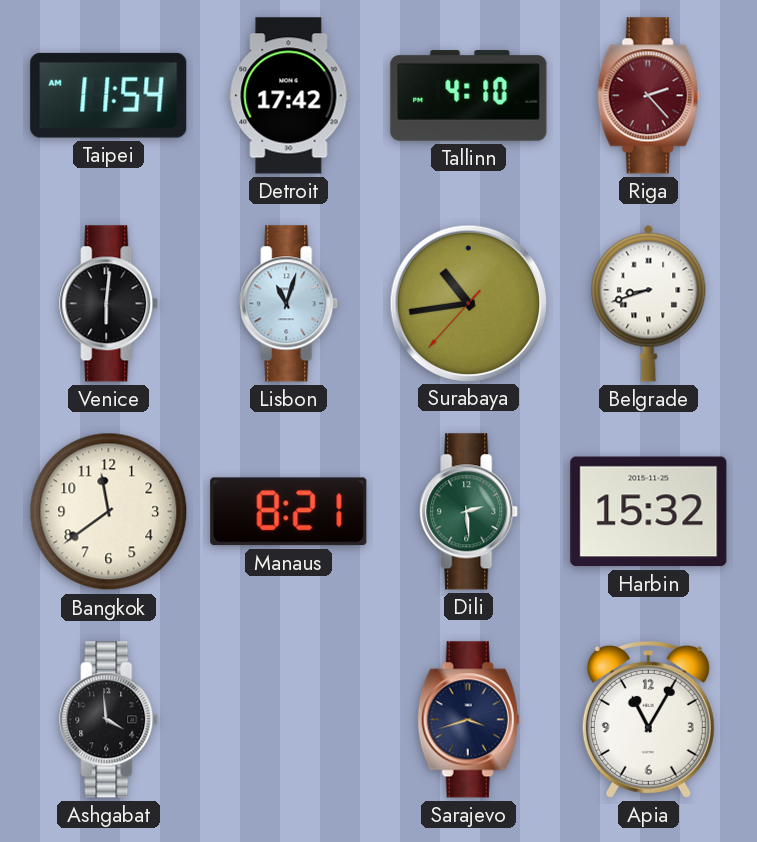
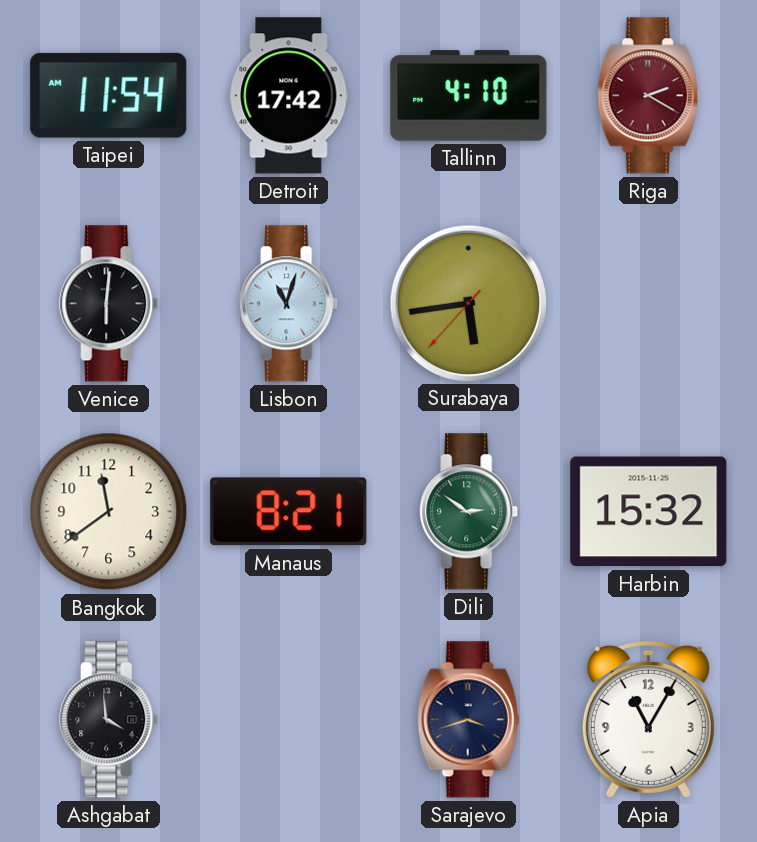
Riga: 2:23 -> 2:20 (649, 96)
Surabaya: 10:43 -> 5:43 (468, 303)
Belgrade: 8:42 -> none (649, 303)
Dili: 2:29 -> 2:51 (469, 512)
